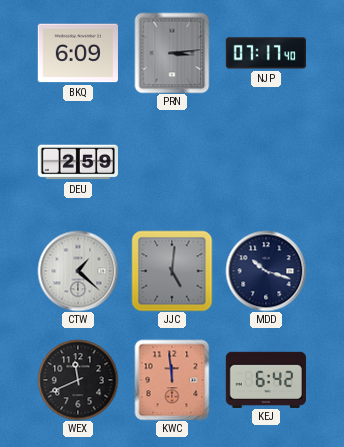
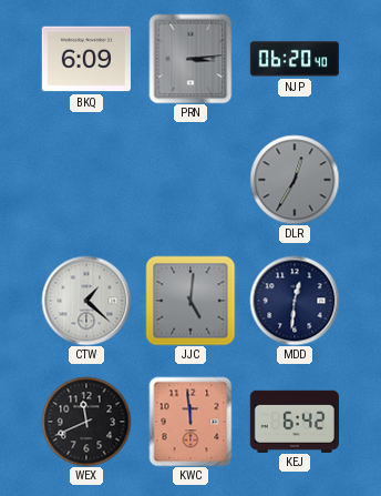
NJP: 07:17 -> 06:20 (294, 59)
DEU: 2:59 -> none (78, 162)
DLR: none -> 12:35 (295, 180)
MDD: 10:18 -> 12:31 (295, 301)
